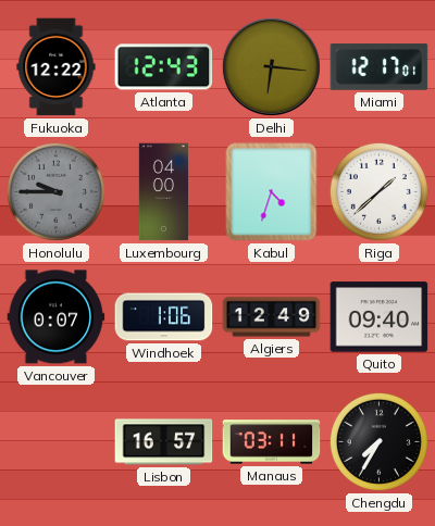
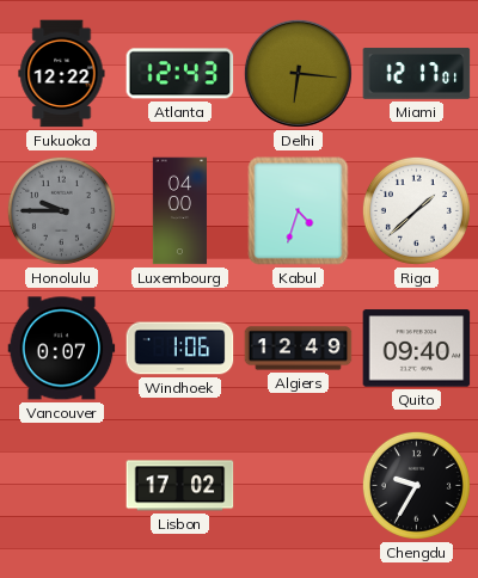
Lisbon: 16:57 -> 17:02 (180, 486)
Manaus: 03:11 -> none (272, 442)
Chengdu: 7:35 -> 9:35 (416, 485)
